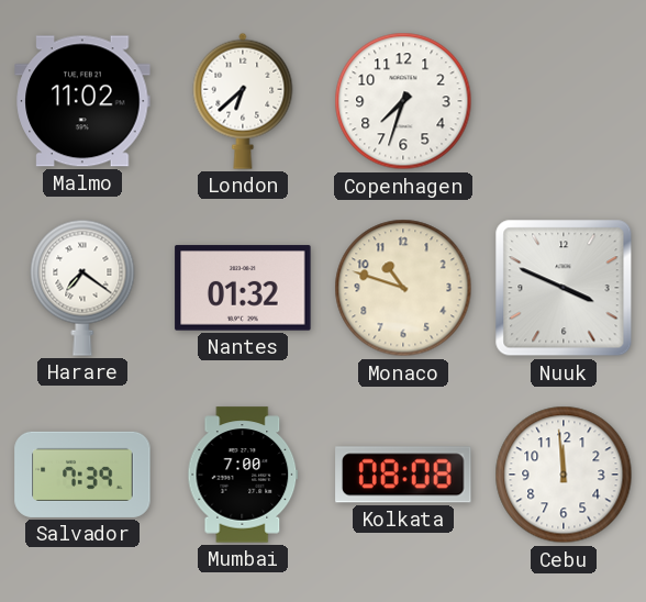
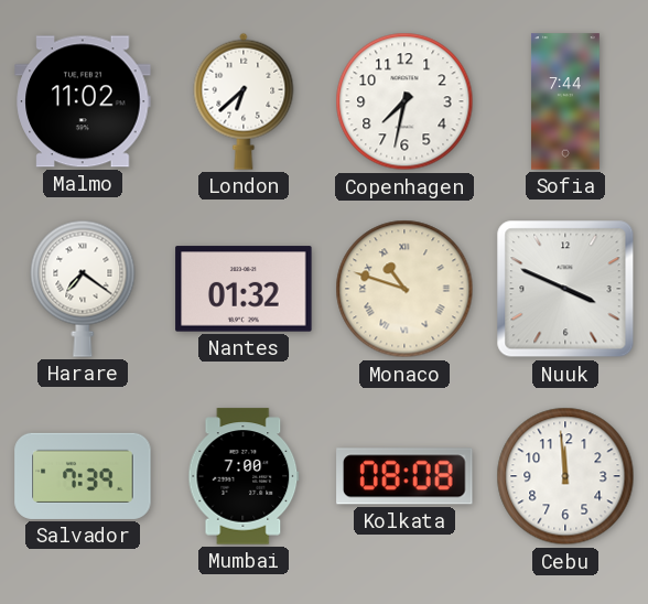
Copenhagen: 7:33 -> 7:32 (404, 101)
Sofia: none -> 7:44 (565, 101)
Monaco numerals: Arabic -> Roman (404, 289)
